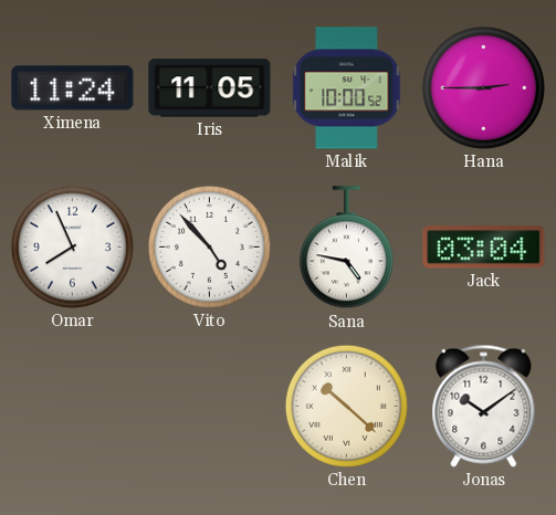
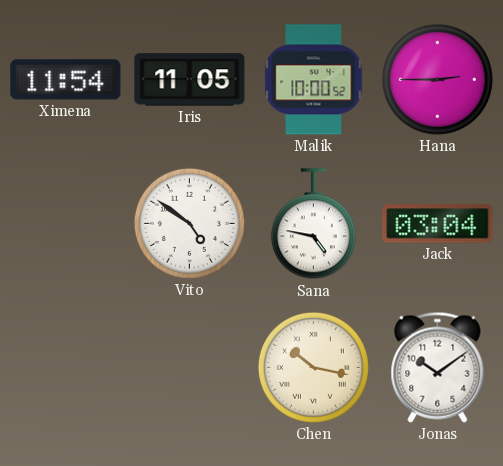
Ximena: 11:24 -> 11:54 (66, 80)
Omar: 7:56 -> none (72, 246)
Vito: 4:53 -> 4:51 (189, 223)
Chen: 10:22 -> 10:17 (313, 367)
